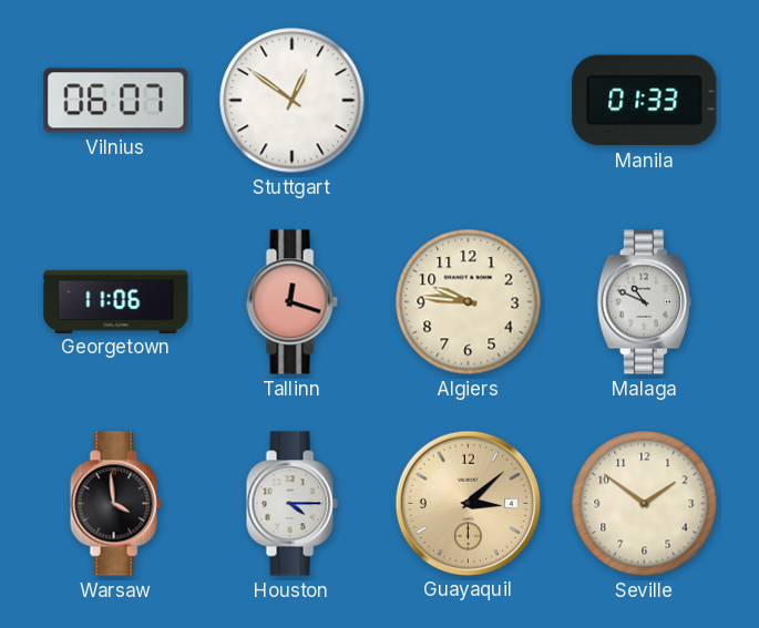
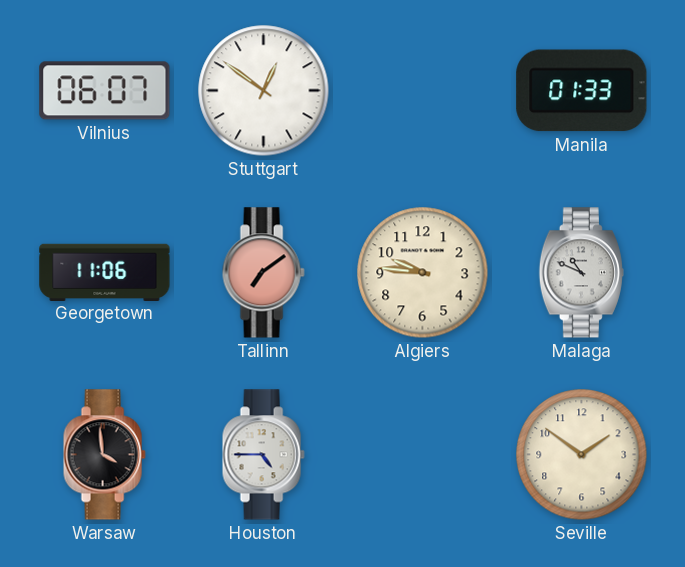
Tallinn: 12:18 -> 7:09 (263, 273)
Houston: 4:15 -> 4:45 (263, 455)
Guayaquil: 3:08 -> none (468, 503)
